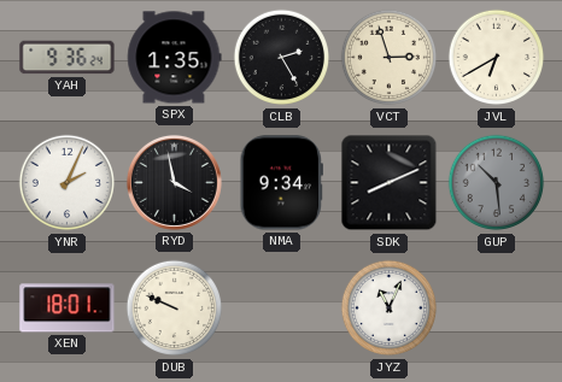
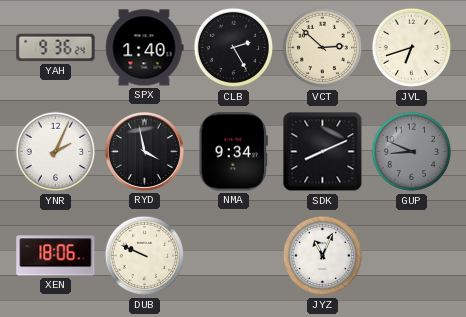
SPX: 1:35 -> 1:40 (144, 48)
VCT: 2:57 -> 2:52 (323, 48)
JVL: 6:40 -> 6:42 (412, 48)
GUP: 10:29 -> 8:49 (412, 152)
XEN: 18:01 -> 18:06 (56, 256)
